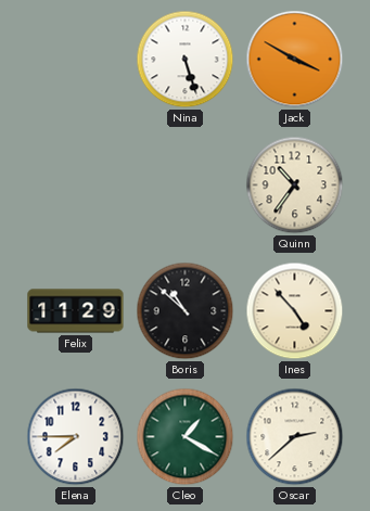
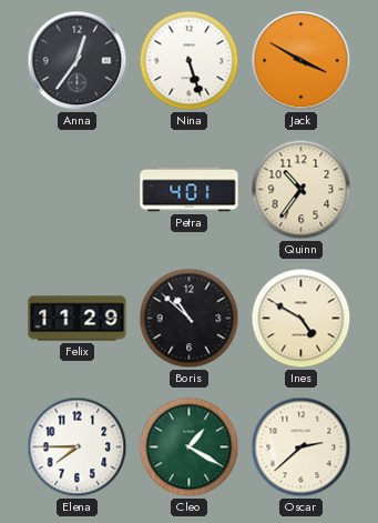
Anna: none -> 12:36 (78, 61)
Petra: none -> 4:01 (190, 190)
Ines: 4:53 -> 4:50 (302, 319)
